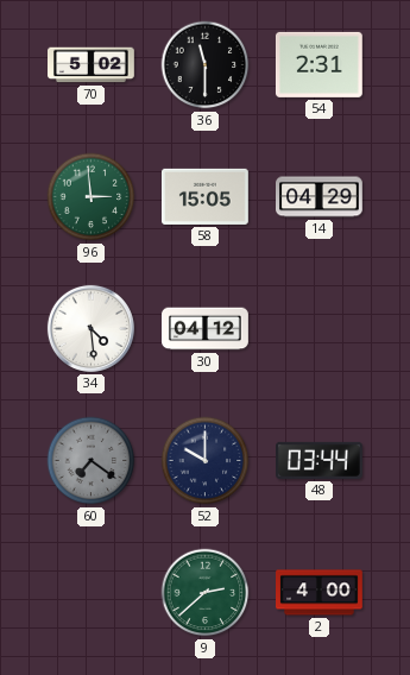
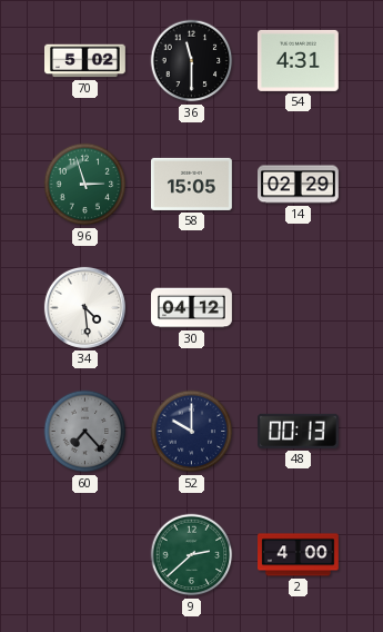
54: 2:31 -> 4:31 (299, 60)
96: 2:59 -> 2:57 (85, 185)
14: 04:29 -> 02:29 (299, 185)
60: 7:21 -> 7:23 (85, 432)
48: 03:44 -> 00:13 (299, 431)
